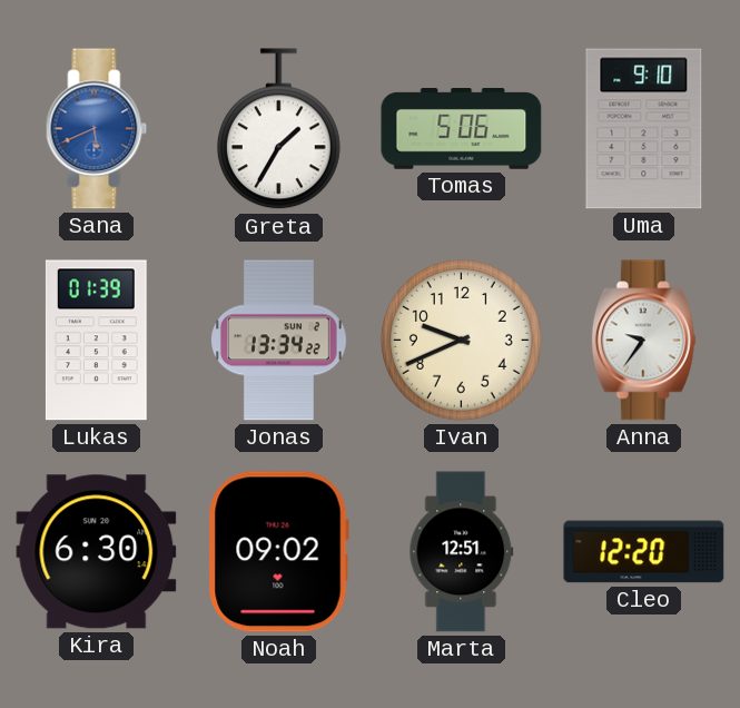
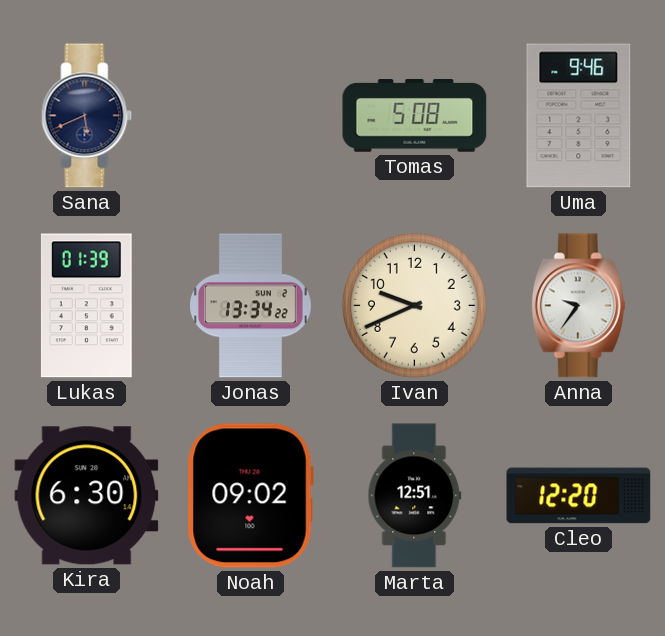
Sana dial: blue -> navy (87, 116)
Greta: 1:35 -> none (278, 129)
Tomas: 5:06 -> 5:08 (415, 116)
Uma: 9:10 -> 9:46 (579, 116)
